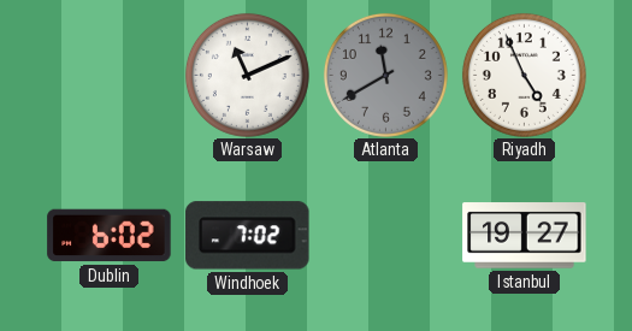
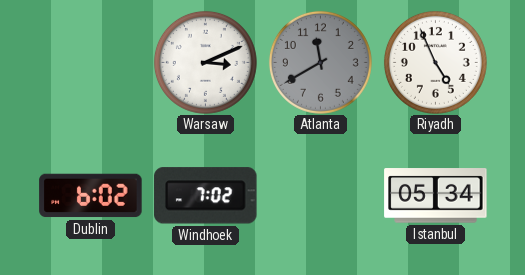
Warsaw: 11:11 -> 3:11 (205, 62)
Istanbul: 19:27 -> 05:34 (436, 196)
